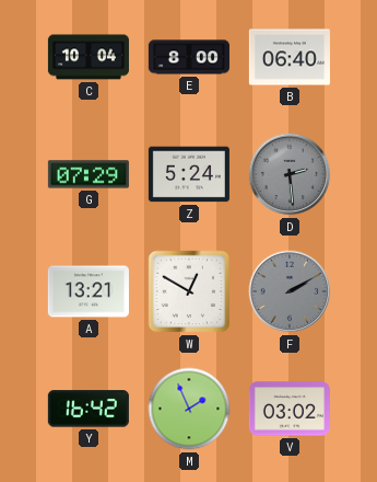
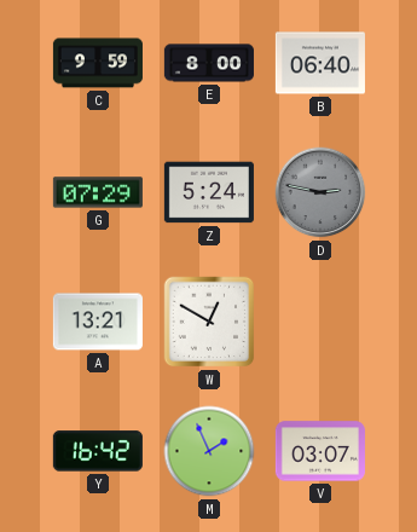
C: 10:04 -> 9:59 (98, 63)
D: 2:29 -> 2:47 (320, 192)
F: 2:10 -> none (290, 291)
V: 03:02 -> 03:07 (320, 451)
